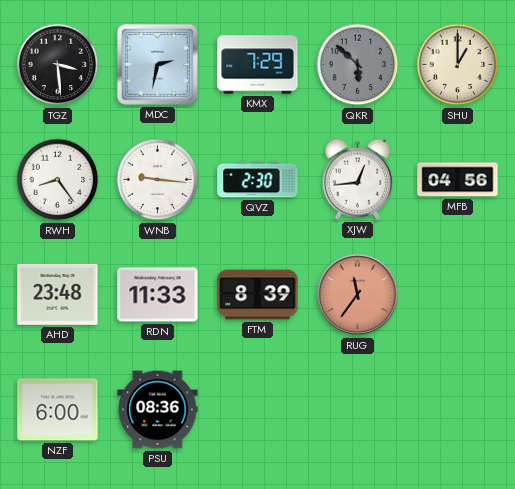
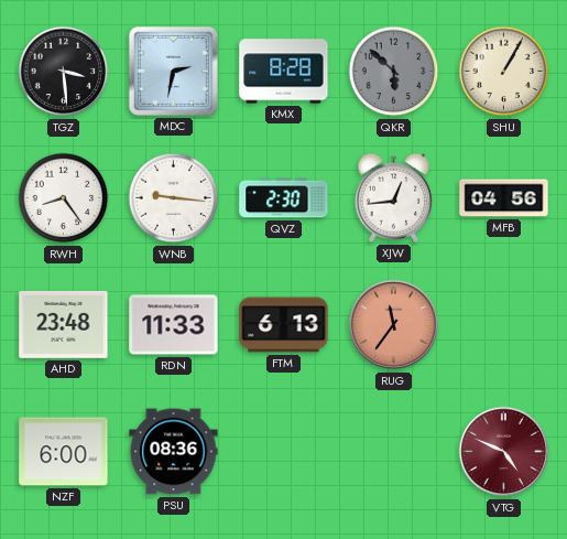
KMX: 7:29 -> 8:28 (284, 72)
SHU: 1:00 -> 1:05 (504, 72)
FTM: 8:39 -> 6:13 (284, 325)
VTG: none -> 4:49 (504, 452)
